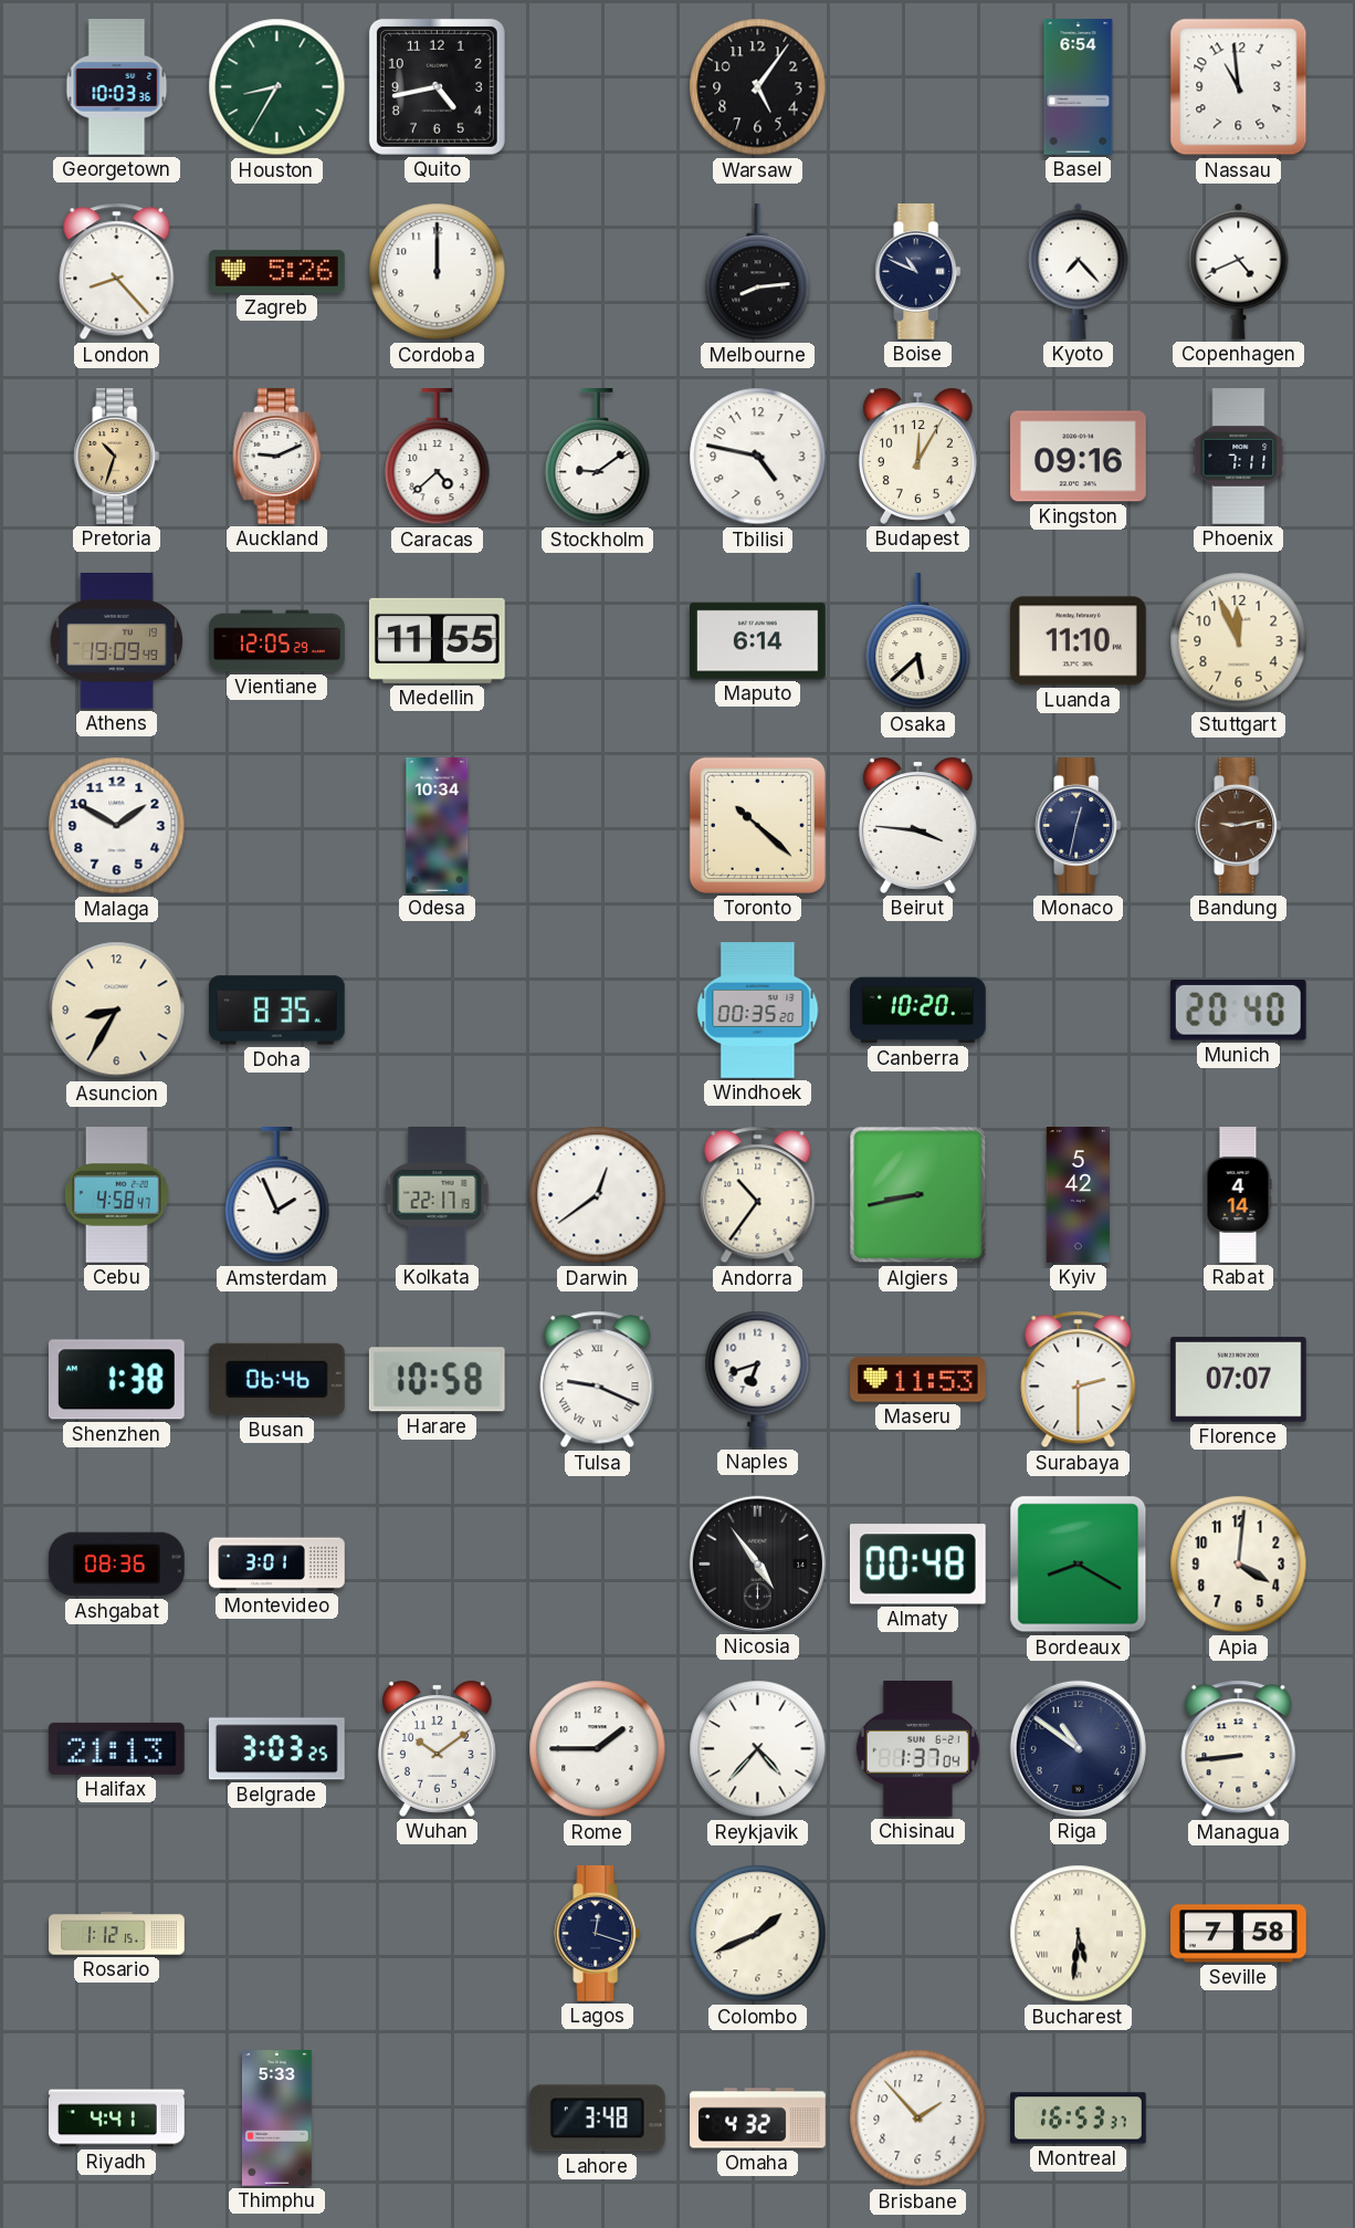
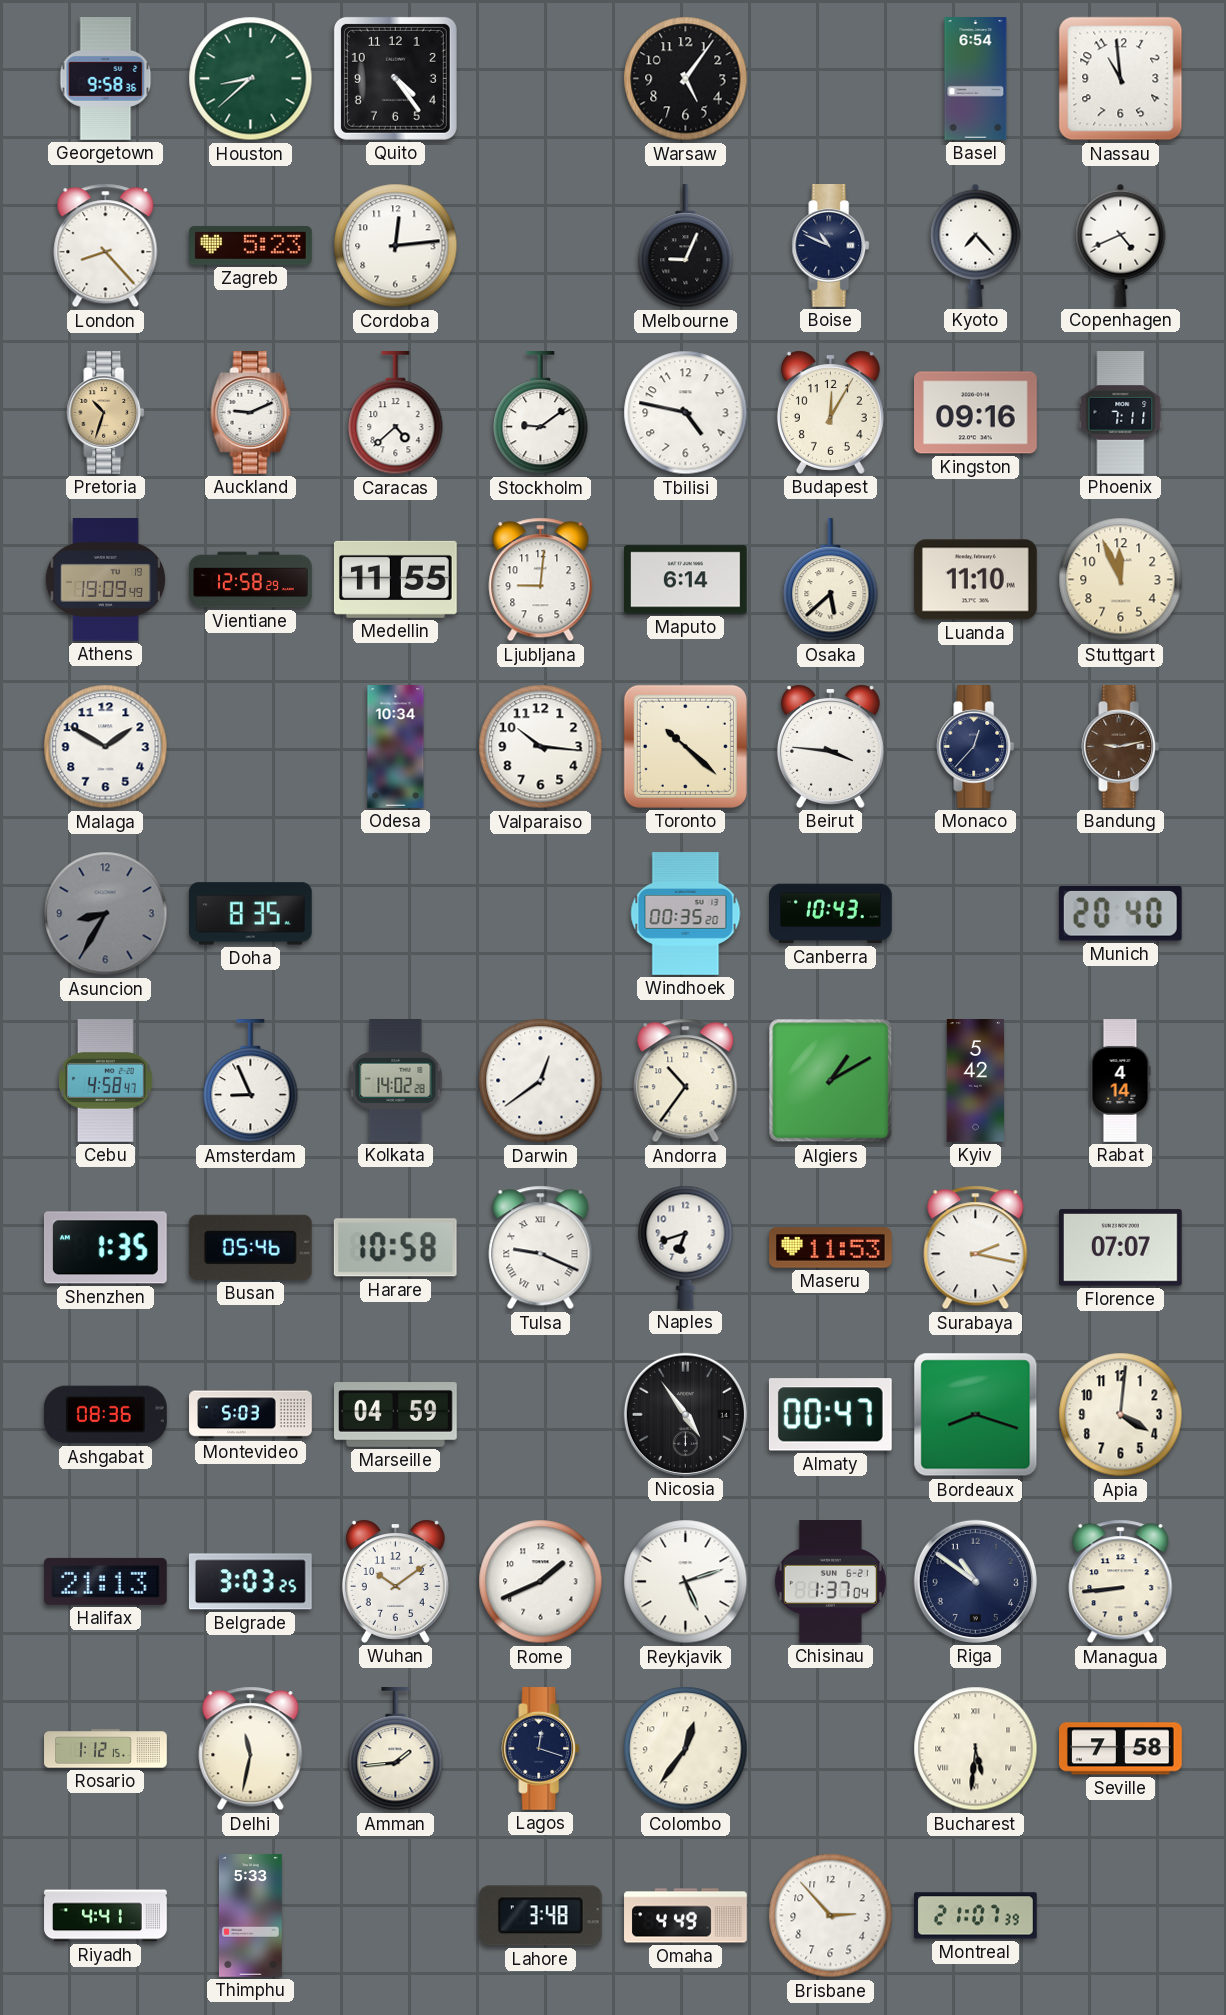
Georgetown: 10:03 -> 9:58 (106, 79)
Houston: 8:35 -> 8:38 (251, 79)
Quito: 4:43 -> 4:24 (395, 78)
Zagreb: 5:26 -> 5:23 (251, 245)
Cordoba: 12:00 -> 12:14 (396, 246)
Melbourne: 8:14 -> 9:04 (686, 247)
Vientiane: 12:05 -> 12:58 (251, 580)
Ljubljana: none -> 9:01 (541, 580)
Valparaiso: none -> 10:16 (541, 747)
Monaco: 12:32 -> 12:37 (976, 747)
Asuncion dial: cream -> grey (106, 914)
Canberra: 10:20 -> 10:43 (831, 914)
Amsterdam: 1:56 -> 8:56 (251, 1082)
Kolkata: 22:17 -> 14:02 (396, 1081)
Algiers: 8:43 -> 1:10 (831, 1081)
Shenzhen: 1:38 -> 1:35 (105, 1248)
Busan: 06:46 -> 05:46 (250, 1247)
Surabaya: 2:30 -> 2:17 (976, 1248)
Montevideo: 3:01 -> 5:03 (251, 1415)
Marseille: none -> 04:59 (396, 1415)
Almaty: 00:48 -> 00:47 (830, 1415)
Bordeaux: 8:20 -> 8:18 (976, 1415)
Rome: 1:45 -> 1:41 (541, 1582)
Reykjavik: 4:37 -> 5:12 (686, 1582)
Delhi: none -> 11:32 (251, 1749)
Amman: none -> 1:44 (396, 1750)
Colombo: 1:41 -> 12:36 (686, 1749)
Omaha: 4:32 -> 4:49 (686, 1916)
Brisbane: 1:53 -> 2:53 (831, 1916)
Montreal: 16:53 -> 21:07 (976, 1916)
